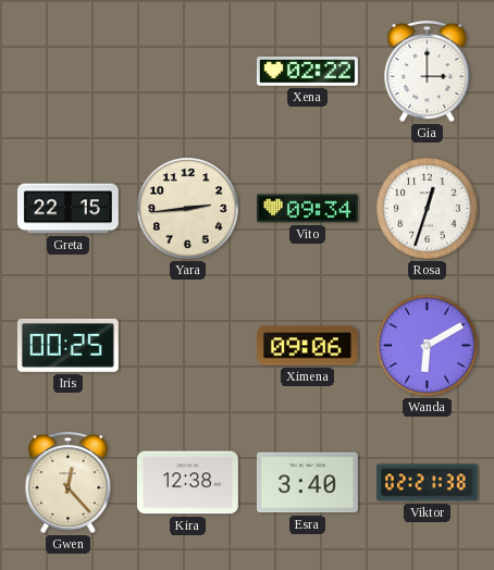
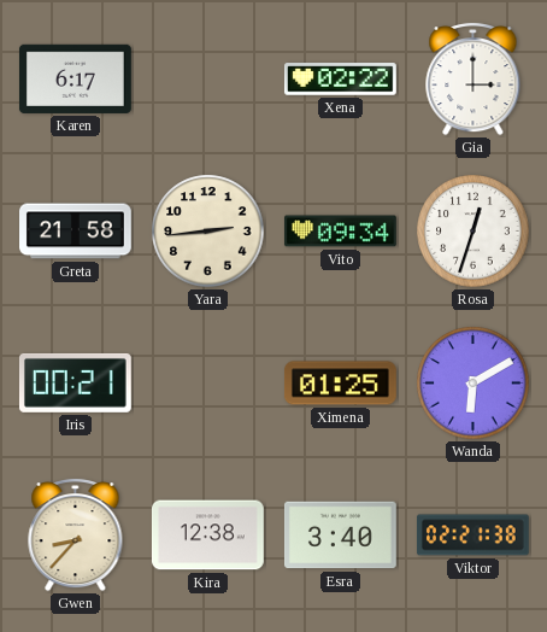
Karen: none -> 6:17 (75, 78)
Greta: 22:15 -> 21:58 (76, 232)
Iris: 00:25 -> 00:21 (75, 382)
Ximena: 09:06 -> 01:25 (340, 384)
Gwen: 12:23 -> 8:37 (76, 534)
